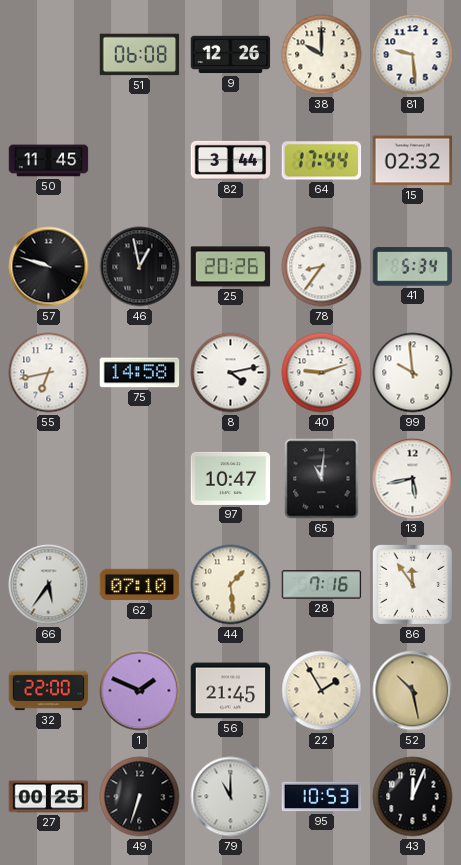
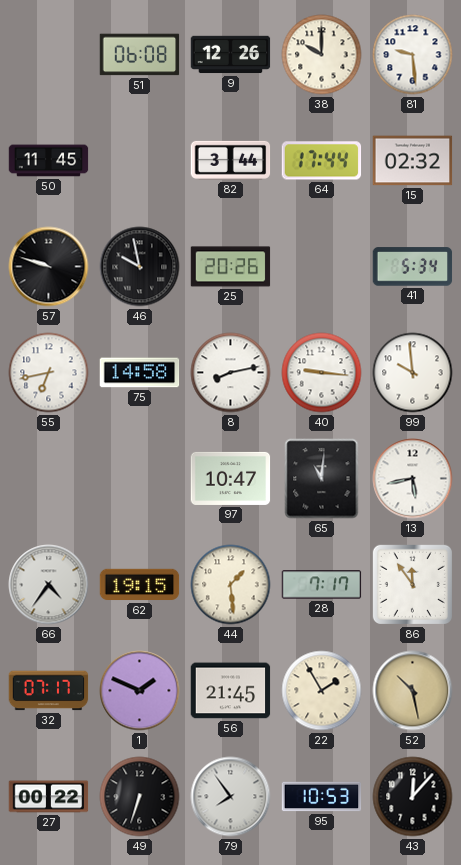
46: 12:58 -> 9:58 (140, 267)
78: 8:36 -> none (322, 267)
8: 4:13 -> 8:13 (231, 373)
40: 9:12 -> 9:16 (322, 373)
66: 5:36 -> 4:36 (49, 585)
62: 07:10 -> 19:15 (140, 585)
28: 7:16 -> 7:17 (322, 585)
32: 22:00 -> 07:17 (49, 691)
27: 00:25 -> 00:22 (49, 797)
79: 11:00 -> 7:54 (231, 797)
43: 12:04 -> 12:07 (413, 797)
